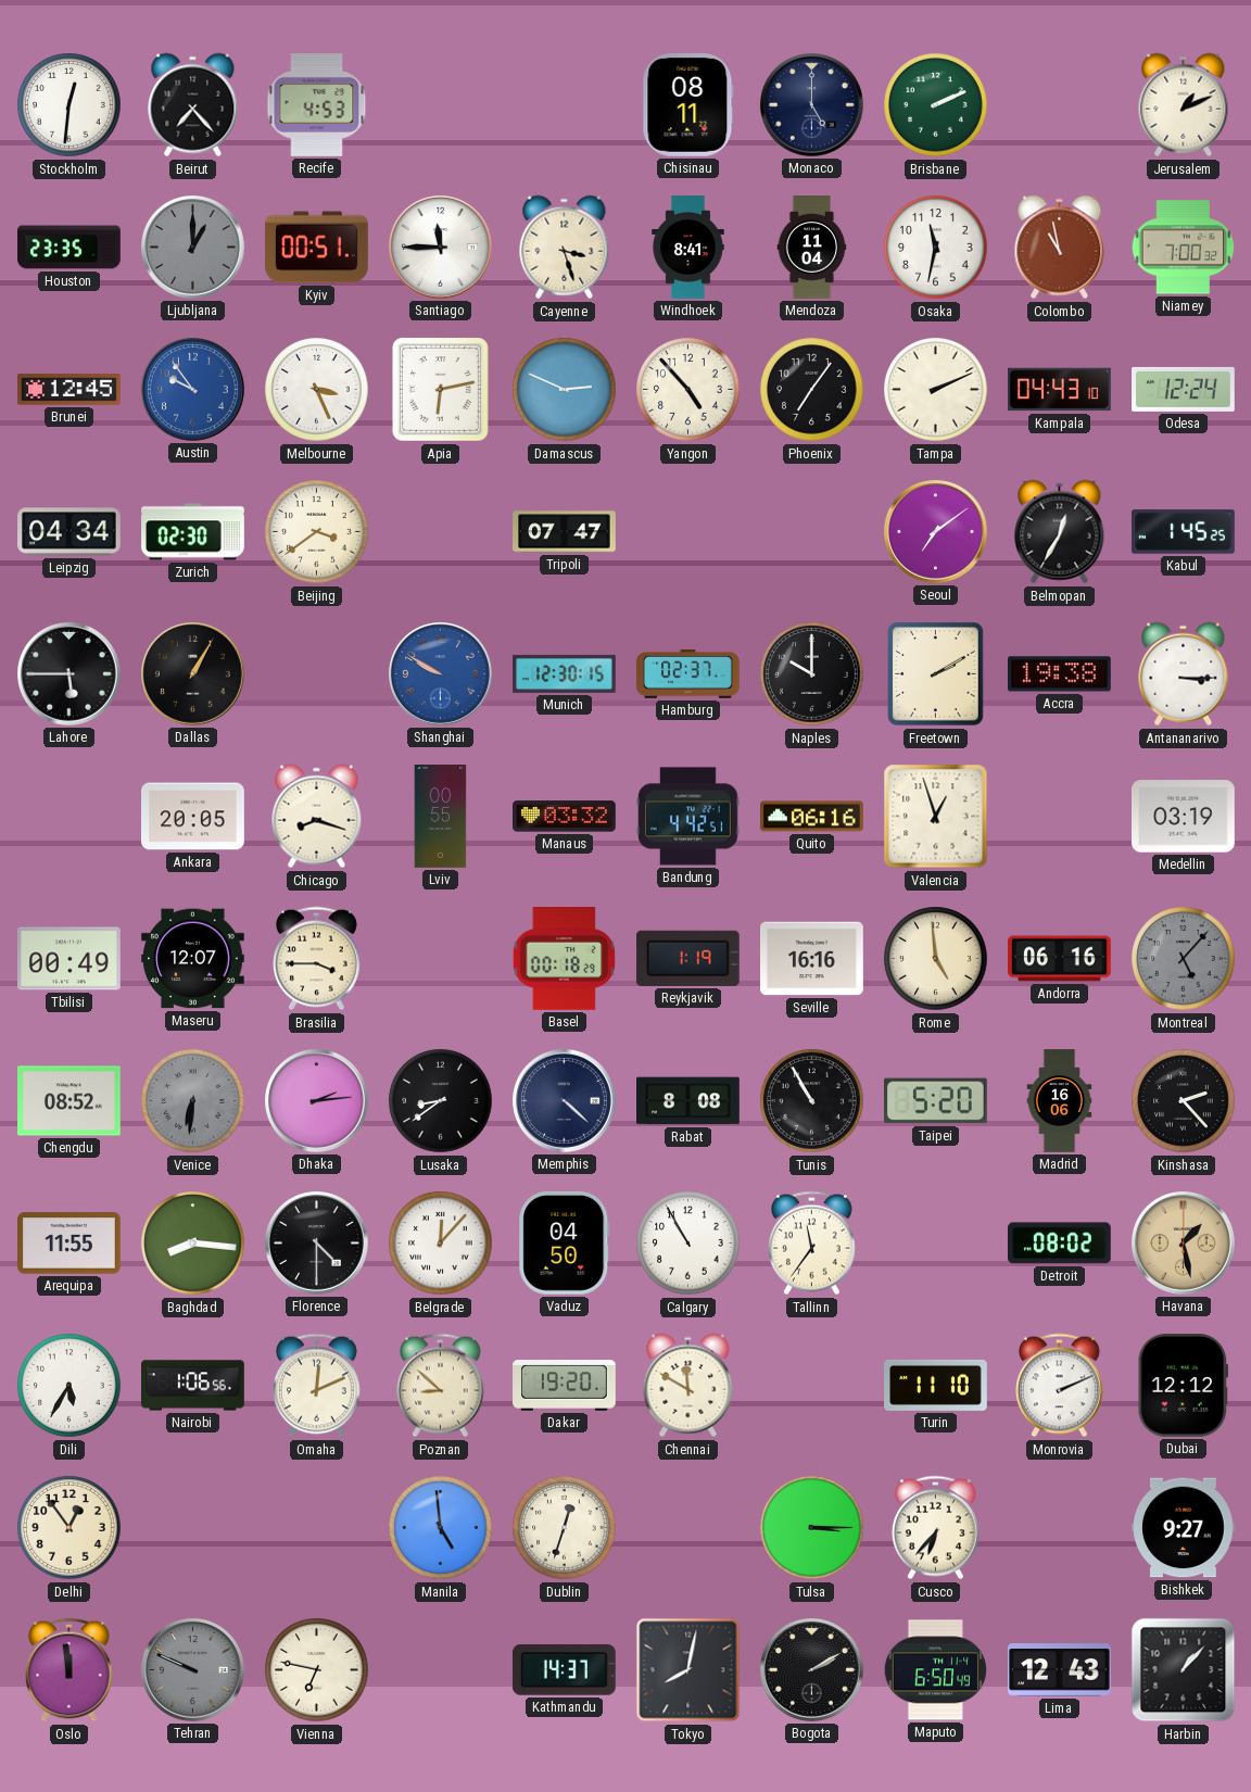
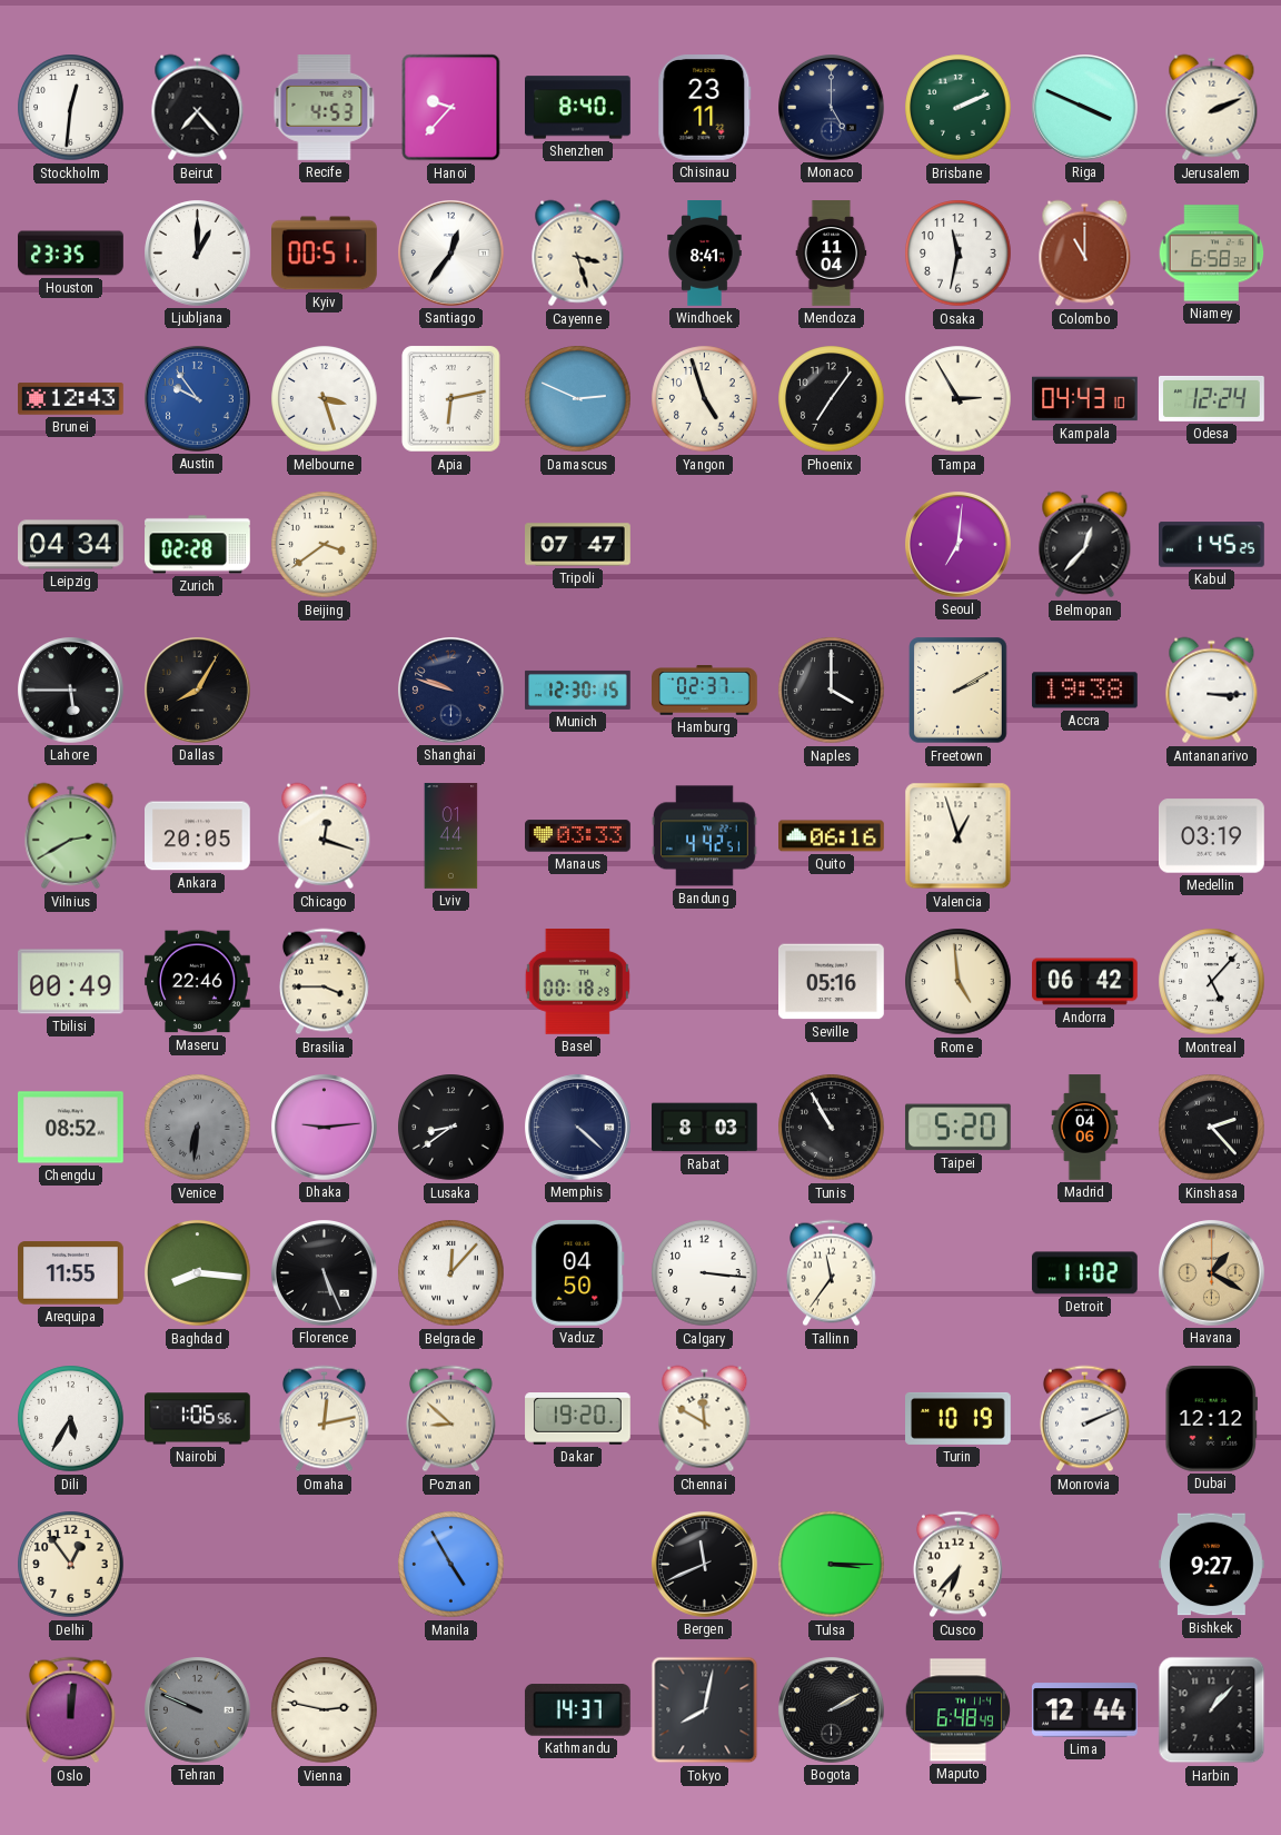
Hanoi: none -> 9:37 (451, 108)
Shenzhen: none -> 8:40 (578, 108)
Chisinau: 08:11 -> 23:11 (705, 108)
Riga: none -> 3:49 (1085, 108)
Jerusalem: 1:11 -> 2:11 (1212, 108)
Ljubljana dial: grey -> white (198, 254)
Santiago: 11:45 -> 12:36 (451, 254)
Colombo: 10:58 -> 11:00 (1085, 254)
Niamey: 7:00 -> 6:58 (1212, 254)
Brunei: 12:45 -> 12:43 (71, 399)
Melbourne: 3:26 -> 3:27 (325, 399)
Yangon: 4:53 -> 4:57 (705, 399)
Tampa: 2:11 -> 2:55 (959, 399)
Zurich: 02:30 -> 02:28 (198, 545)
Seoul: 7:09 -> 7:01 (959, 545)
Belmopan: 12:35 -> 12:37 (1085, 545)
Dallas: 1:05 -> 8:05 (198, 691)
Shanghai: 9:50 -> 9:48 (451, 691)
Shanghai dial: blue -> navy (451, 691)
Naples: 10:00 -> 4:00 (832, 691)
Vilnius: none -> 2:40 (71, 836)
Chicago: 8:18 -> 12:18 (325, 836)
Lviv: 00:55 -> 01:44 (451, 836)
Manaus: 03:32 -> 03:33 (578, 836)
Maseru: 12:07 -> 22:46 (198, 982)
Reykjavik: 1:19 -> none (687, 958)
Seville: 16:16 -> 05:16 (832, 982)
Andorra: 06:16 -> 06:42 (1085, 982)
Montreal dial: grey -> white (1212, 982)
Dhaka: 2:14 -> 9:14 (325, 1128)
Rabat: 8:08 -> 8:03 (705, 1128)
Madrid: 16:06 -> 04:06 (1085, 1128)
Florence: 4:30 -> 5:26 (325, 1273)
Calgary: 10:55 -> 3:16 (705, 1273)
Detroit: 08:02 -> 11:02 (1084, 1273)
Havana: 1:28 -> 1:20 (1212, 1273)
Omaha: 12:11 -> 12:13 (324, 1419)
Turin: 11:10 -> 10:19 (959, 1418)
Manila: 4:59 -> 4:55 (451, 1565)
Dublin: 12:33 -> none (565, 1528)
Bergen: none -> 11:41 (705, 1565)
Oslo: 11:59 -> 12:01 (70, 1710)
Vienna: 6:47 -> 2:47 (325, 1710)
Maputo: 6:50 -> 6:48 (957, 1710)
Lima: 12:43 -> 12:44 (1085, 1710)
